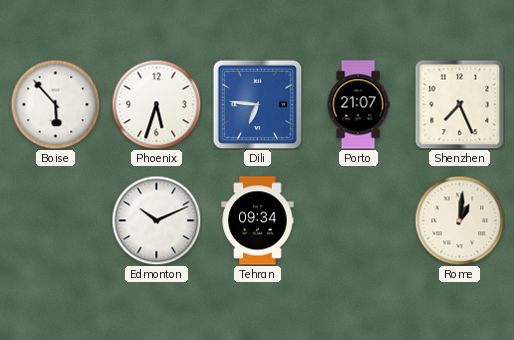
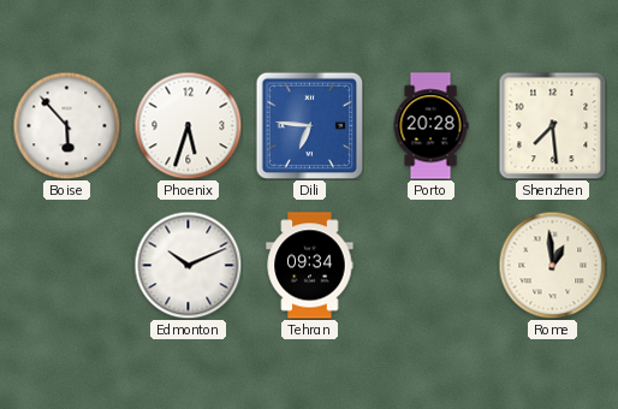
Porto: 21:07 -> 20:28 (430, 126)
Shenzhen: 7:26 -> 7:29 (552, 125)
Rome: 1:01 -> 12:59 (552, 265)
